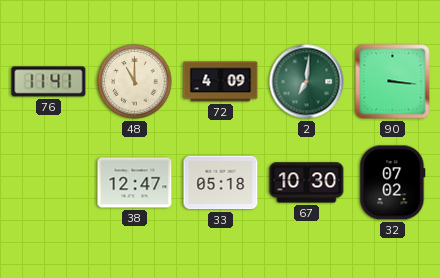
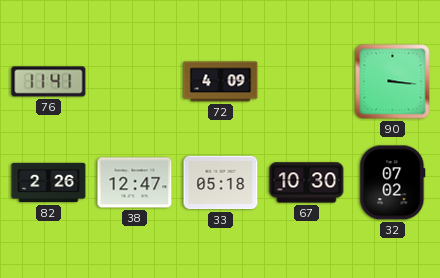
48: 11:00 -> none (135, 82)
2: 7:01 -> none (307, 82)
82: none -> 2:26 (49, 183)
